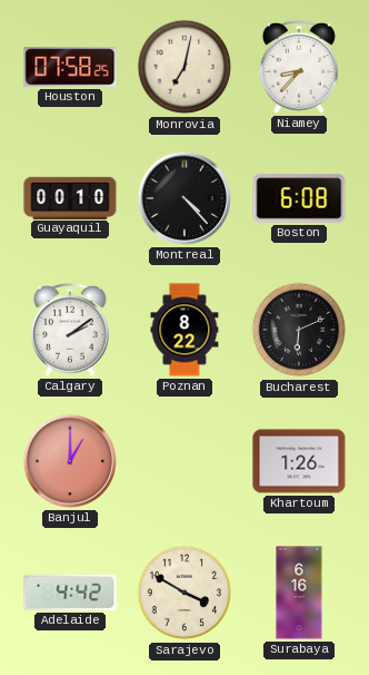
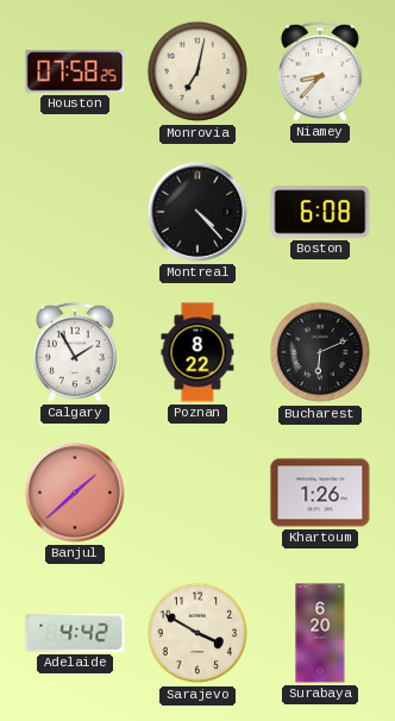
Guayaquil: 00:10 -> none (70, 197)
Calgary: 2:09 -> 1:55 (75, 352)
Banjul: 1:00 -> 1:38 (75, 493)
Surabaya: 6:16 -> 6:20 (320, 633)
